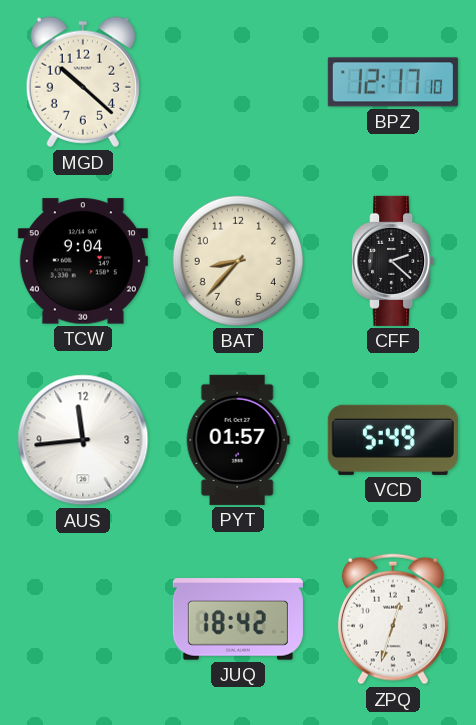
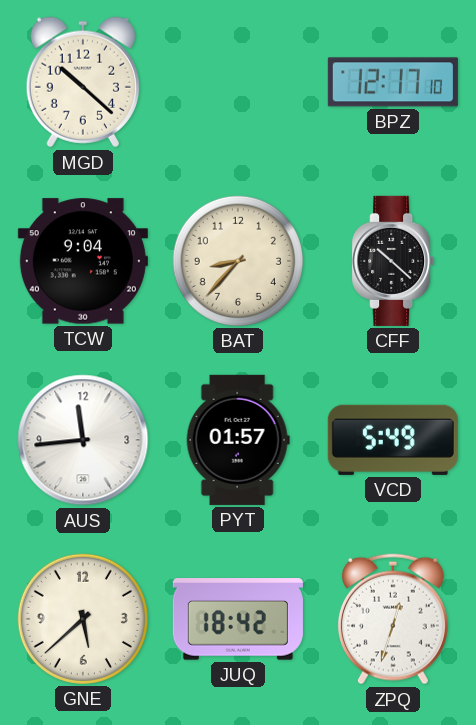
CFF: 2:22 -> 10:22 (393, 261)
GNE: none -> 5:38 (83, 619)
